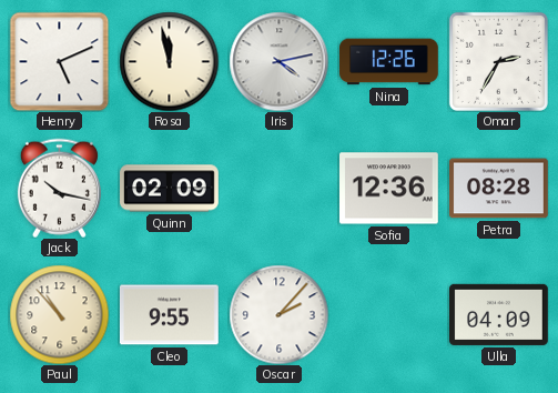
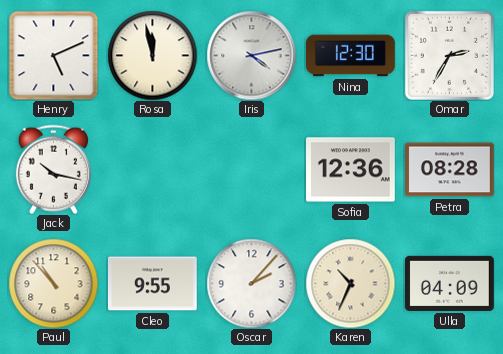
Nina: 12:26 -> 12:30 (351, 56)
Quinn: 02:09 -> none (170, 189)
Karen: none -> 10:34 (350, 283)
